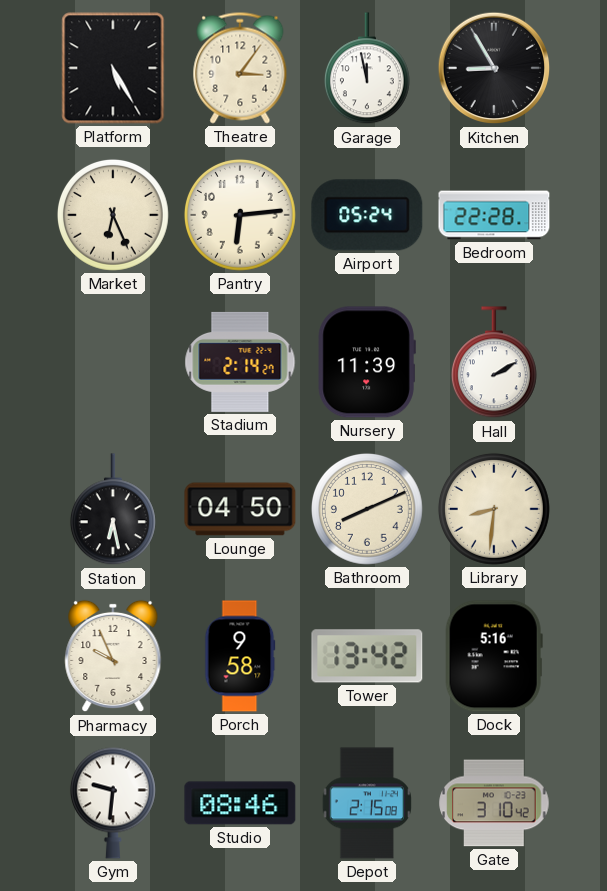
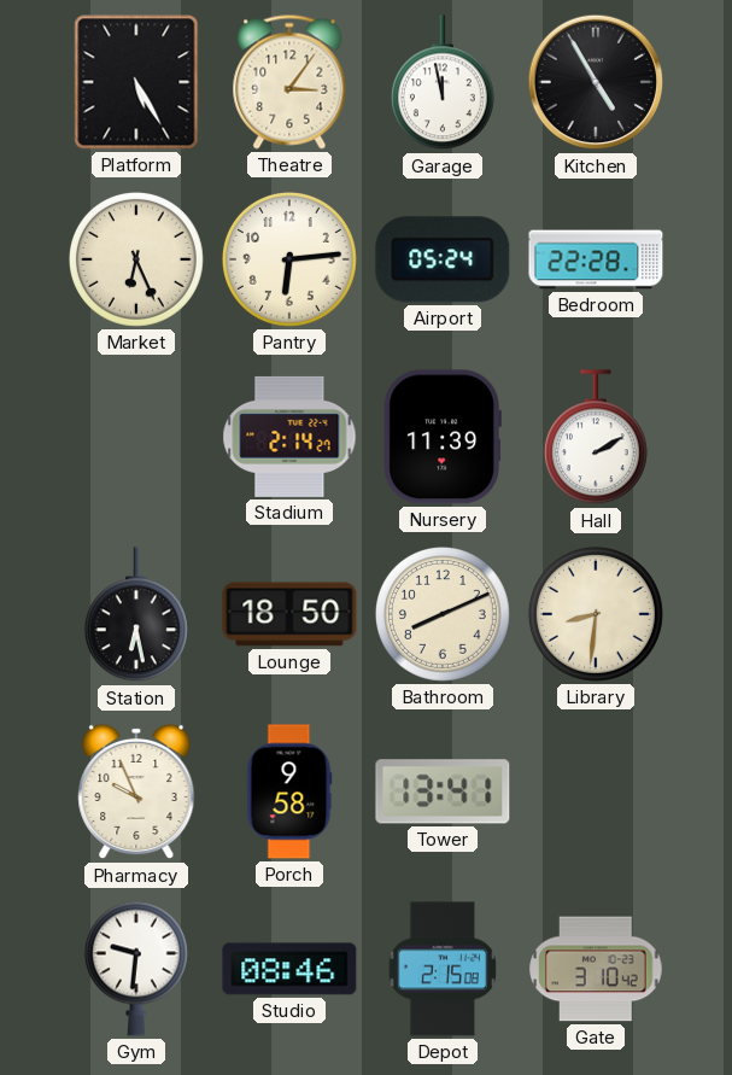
Kitchen: 8:55 -> 4:55 (596, 82)
Lounge: 04:50 -> 18:50 (289, 614)
Tower: 13:42 -> 13:41 (443, 791)
Dock: 5:16 -> none (494, 656)
